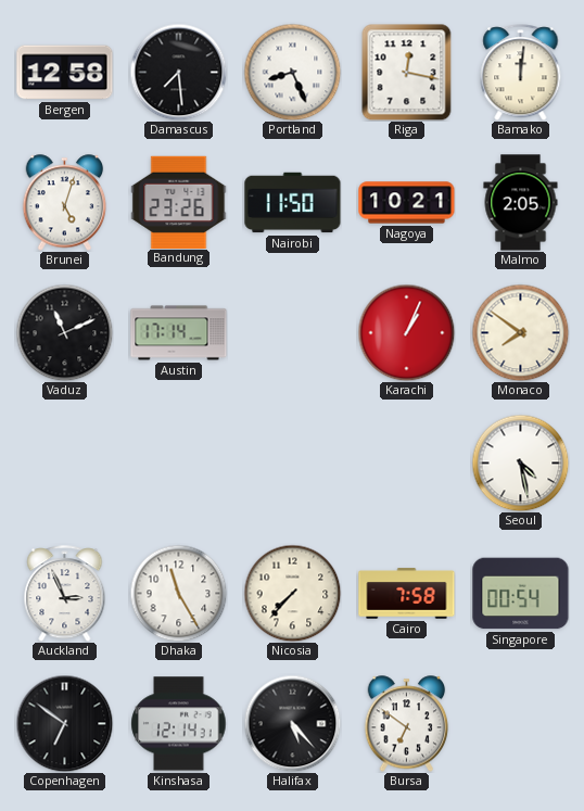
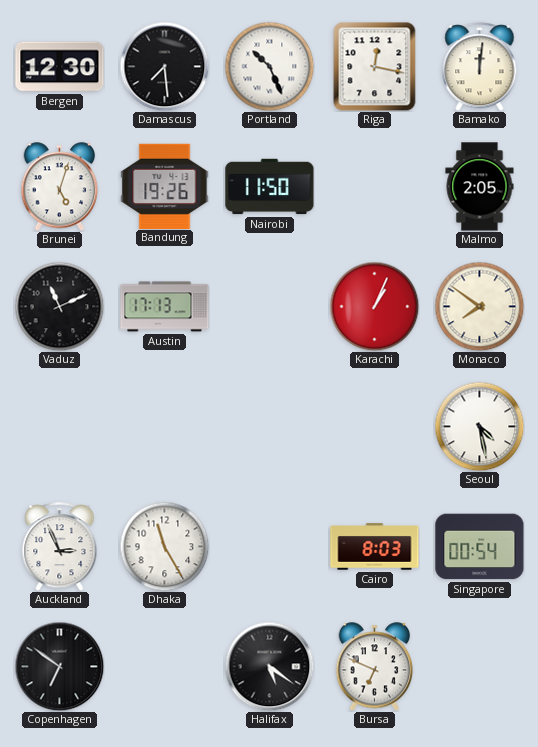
Bergen: 12:58 -> 12:30 (60, 67)
Portland: 8:26 -> 10:26 (269, 66)
Bandung: 23:26 -> 19:26 (165, 186)
Nagoya: 10:21 -> none (407, 203)
Austin: 17:14 -> 17:13 (165, 307)
Nicosia: 7:37 -> none (292, 593)
Cairo: 7:58 -> 8:03 (375, 547)
Kinshasa: 12:14 -> none (179, 724)
Halifax: 5:23 -> 5:21 (269, 666)
Bursa: 6:51 -> 6:49 (375, 667)
